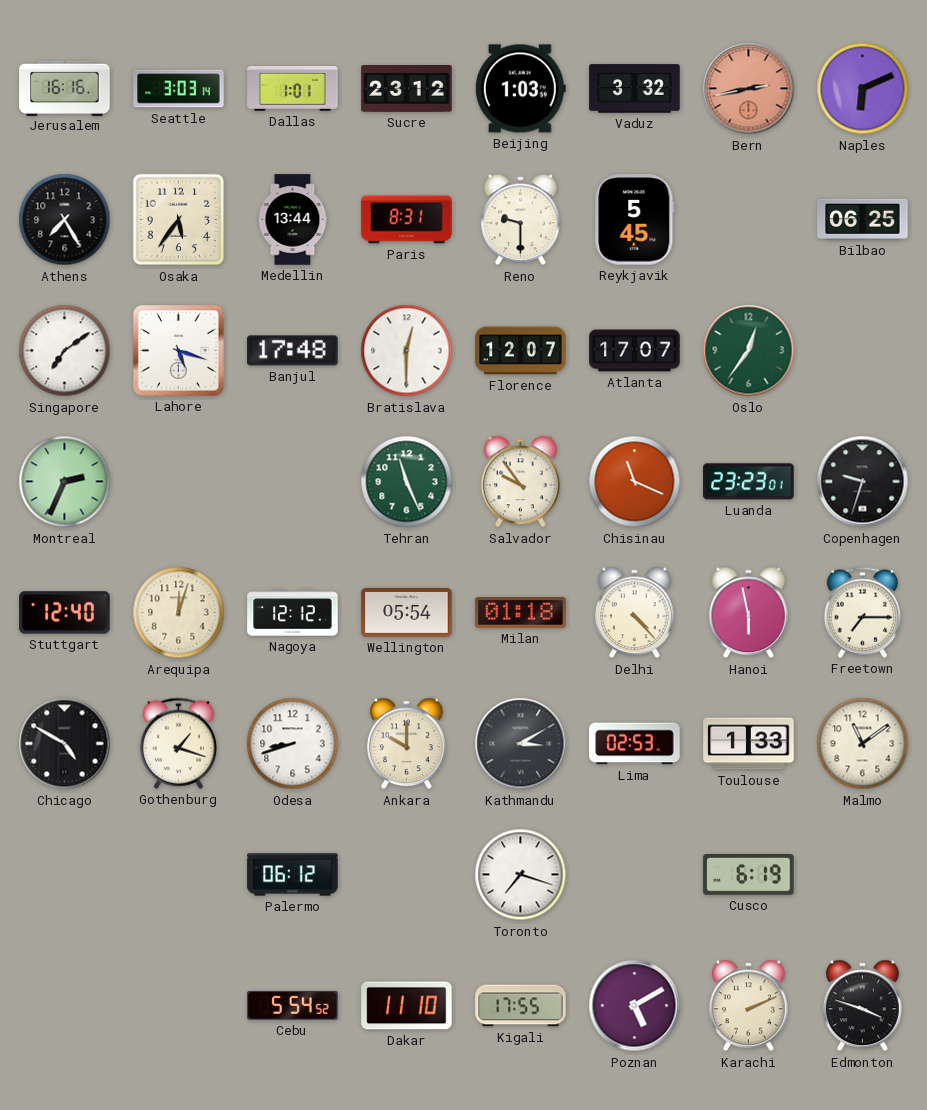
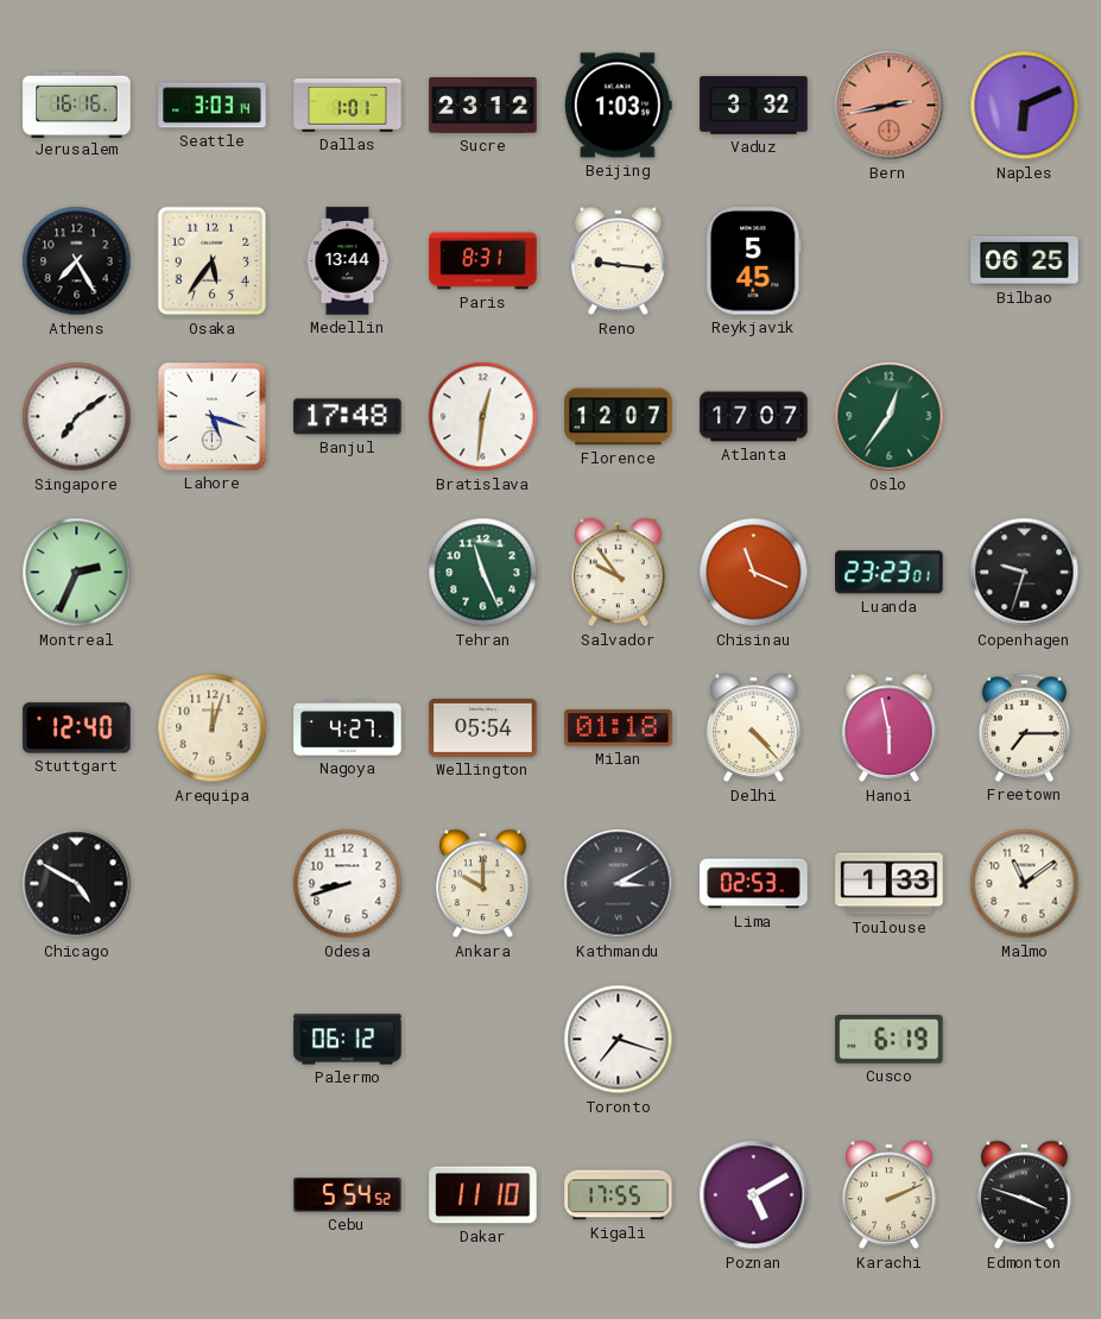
Reno: 9:30 -> 9:16 (619, 261)
Bratislava: 12:30 -> 12:31 (483, 417)
Nagoya: 12:12 -> 4:27 (348, 728)
Gothenburg: 1:18 -> none (179, 743)
